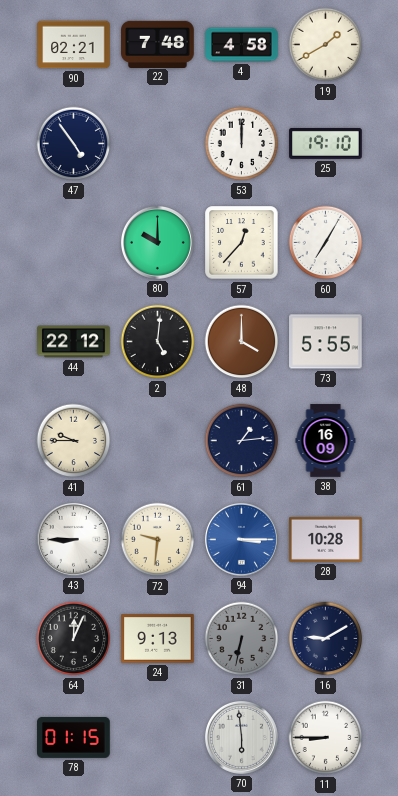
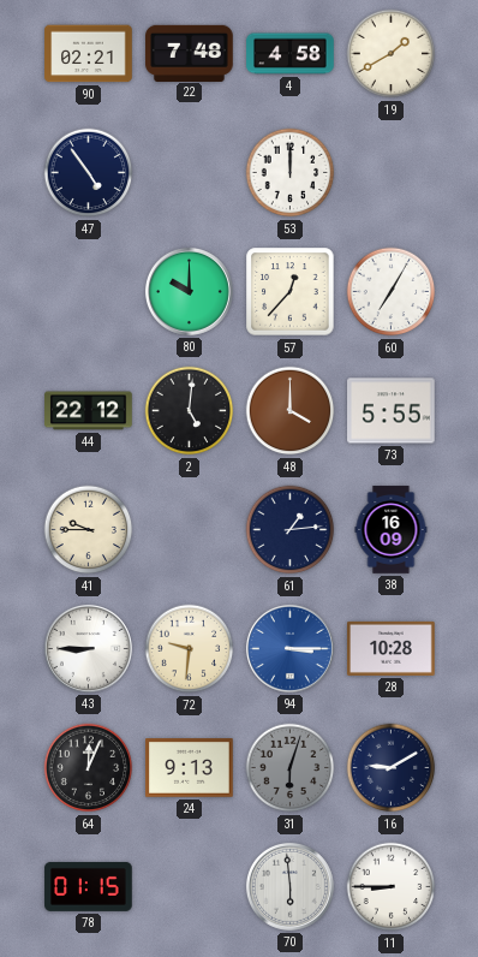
25: 19:10 -> none (326, 143)
31: 6:32 -> 6:03 (291, 768)
